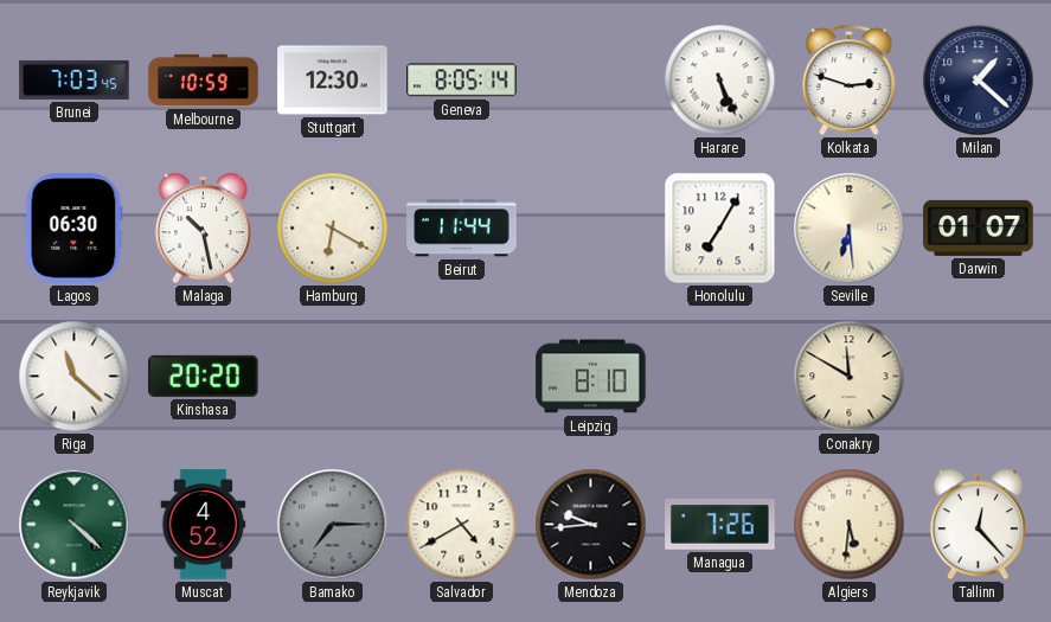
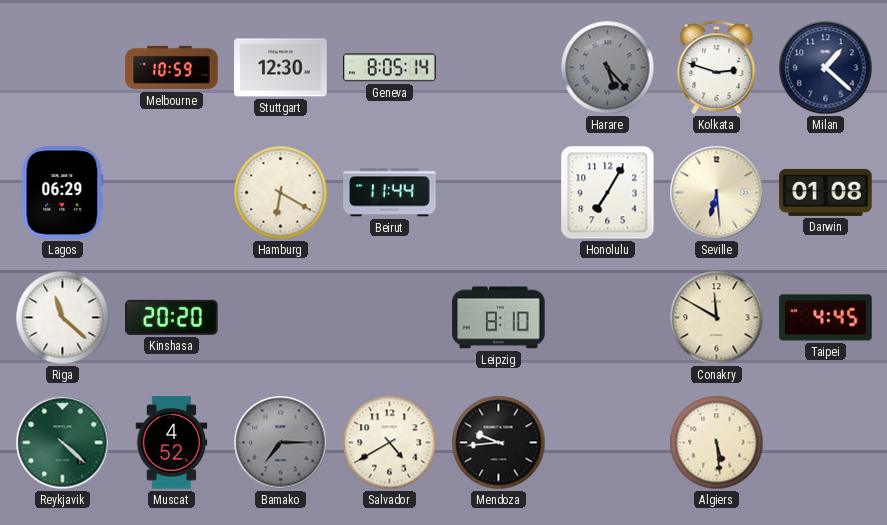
Brunei: 7:03 -> none (75, 79)
Harare: 5:26 -> 5:23 (608, 68)
Harare dial: white -> grey (608, 68)
Lagos: 06:30 -> 06:29 (63, 193)
Malaga: 10:28 -> none (203, 229)
Darwin: 01:07 -> 01:08 (826, 192)
Taipei: none -> 4:45 (826, 318)
Managua: 7:26 -> none (720, 525)
Algiers: 5:31 -> 5:29 (717, 443)
Tallinn: 12:23 -> none (978, 525)
